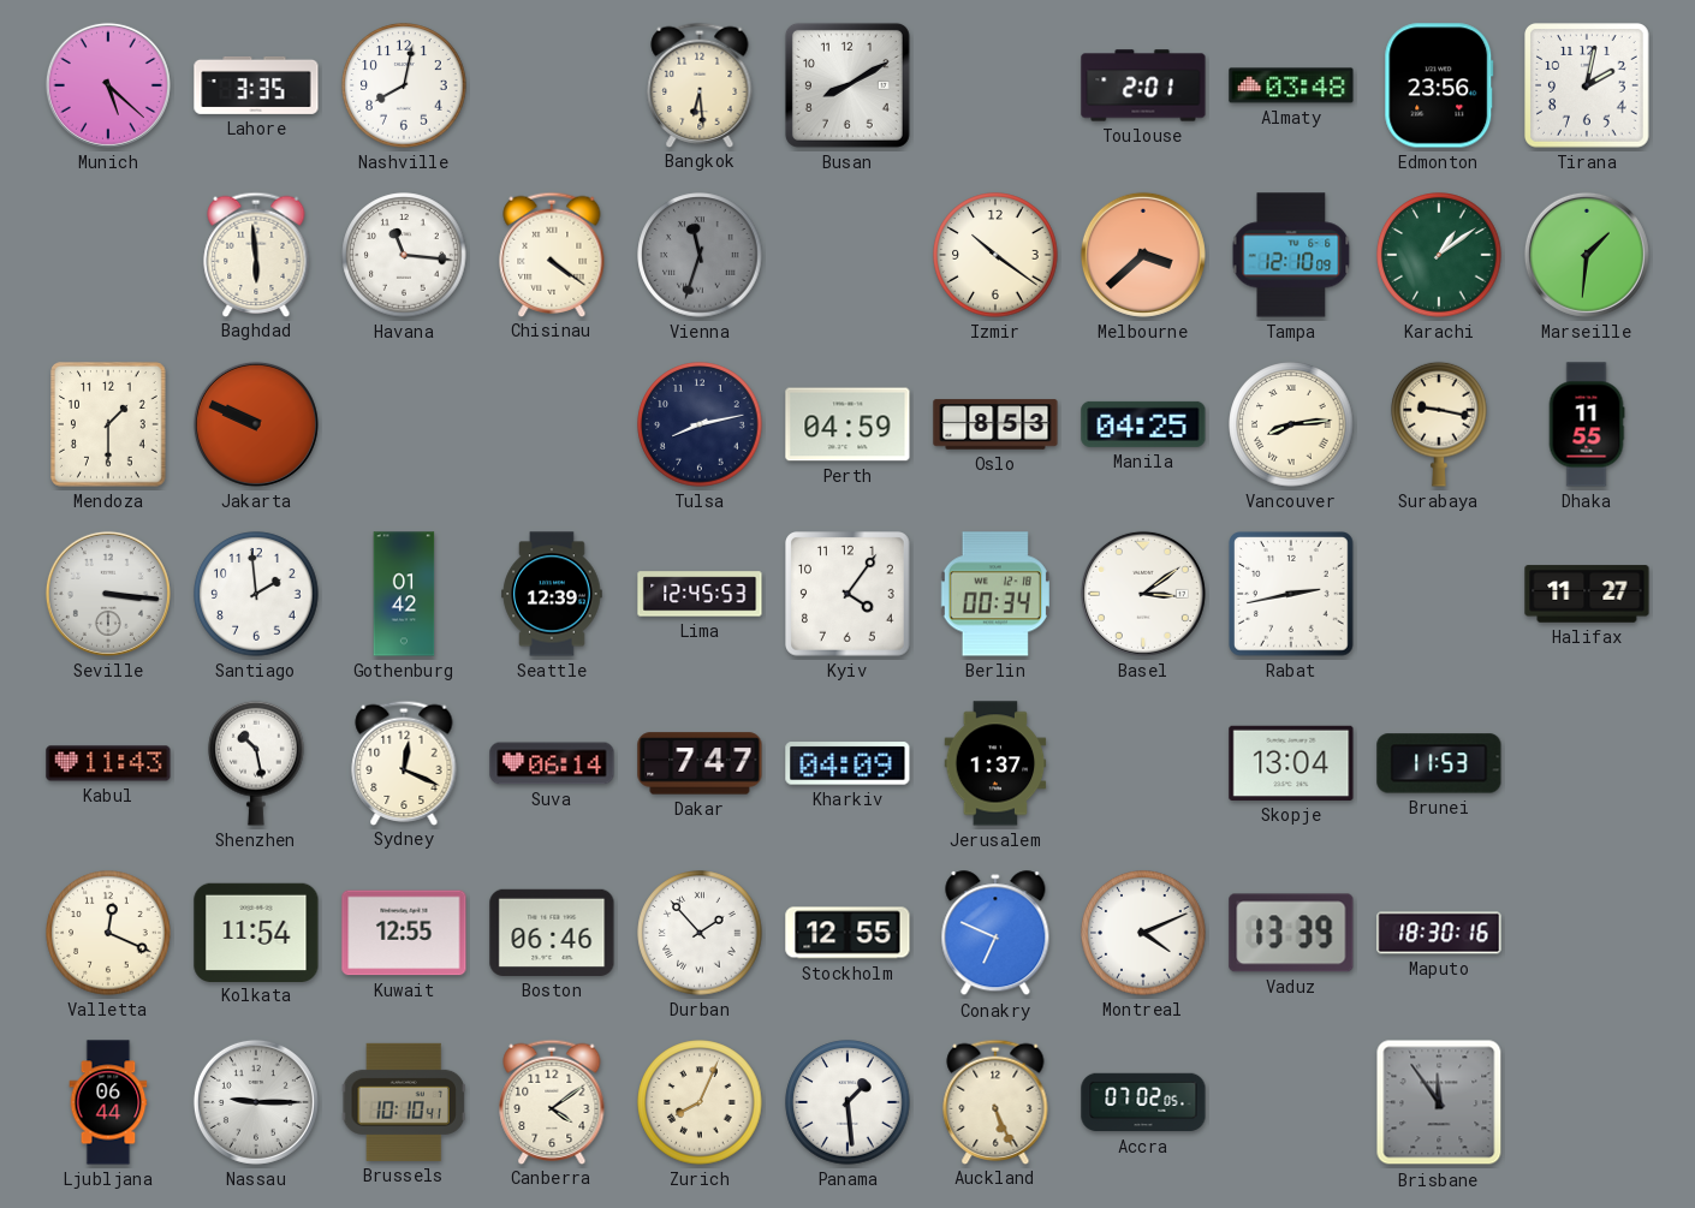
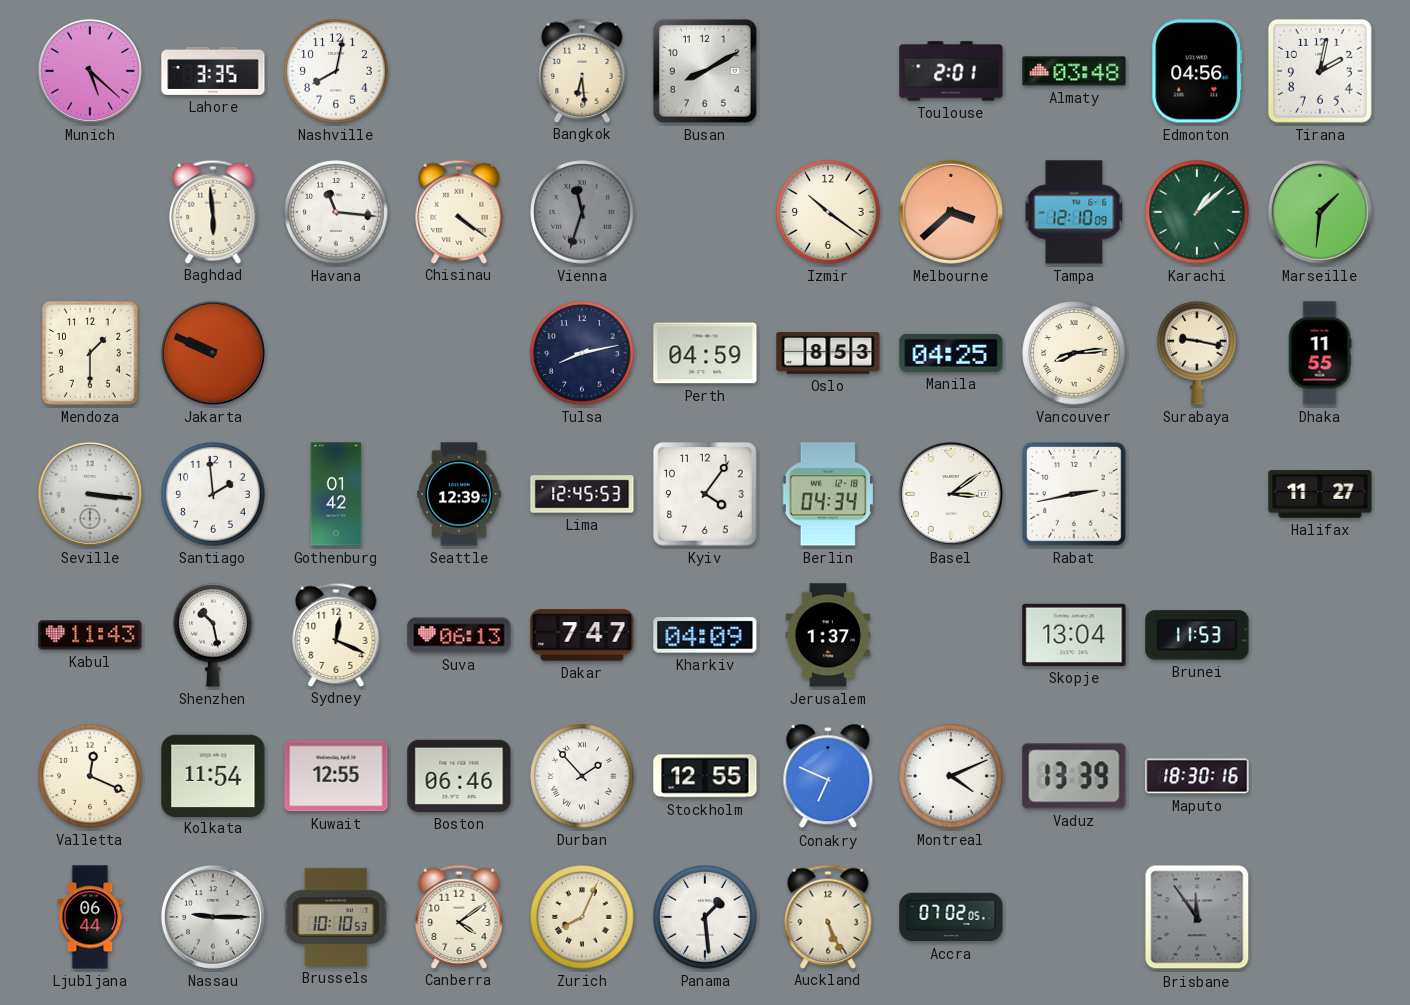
Edmonton: 23:56 -> 04:56 (1197, 71)
Karachi: 1:09 -> 1:08 (1197, 212)
Berlin: 00:34 -> 04:34 (828, 494)
Suva: 06:14 -> 06:13 (459, 635)
Brussels: 10:10:41 -> 10:10:53 (336, 917)
